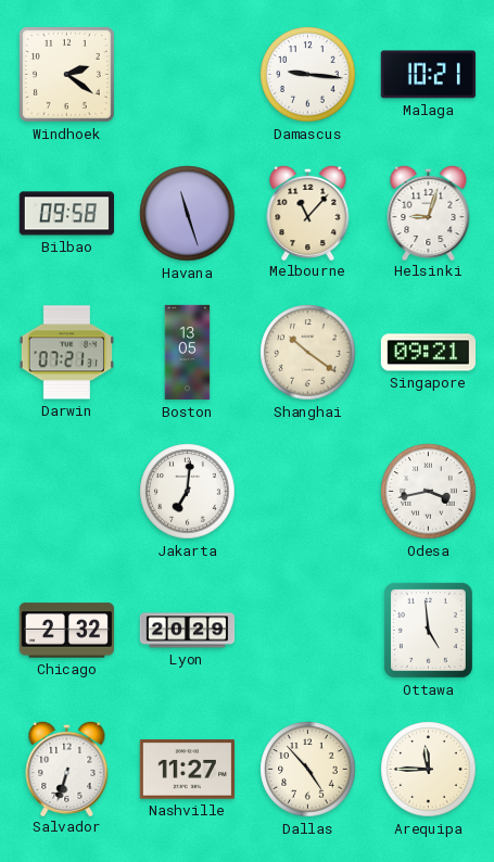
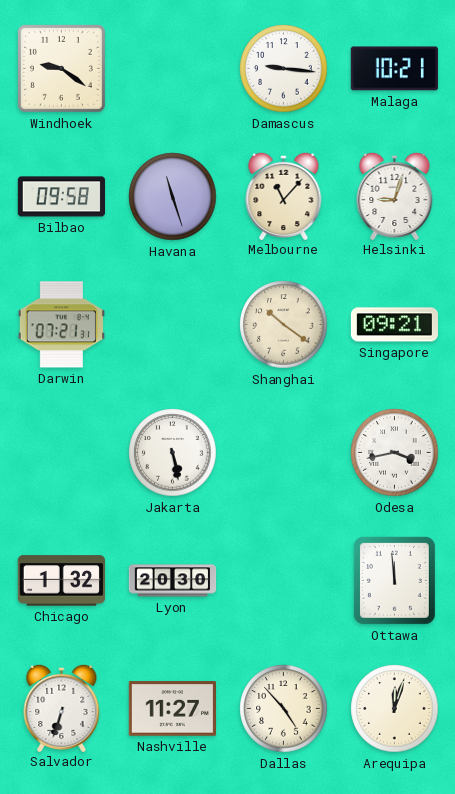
Windhoek: 2:21 -> 9:21 (61, 68)
Boston: 13:05 -> none (188, 353)
Jakarta: 7:01 -> 5:28 (173, 453)
Chicago: 2:32 -> 1:32 (61, 581)
Lyon: 20:29 -> 20:30 (173, 581)
Ottawa: 4:59 -> 11:59 (394, 580)
Arequipa: 11:45 -> 12:03 (395, 709)
